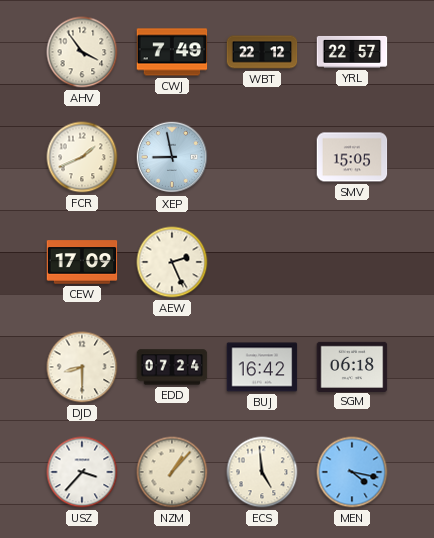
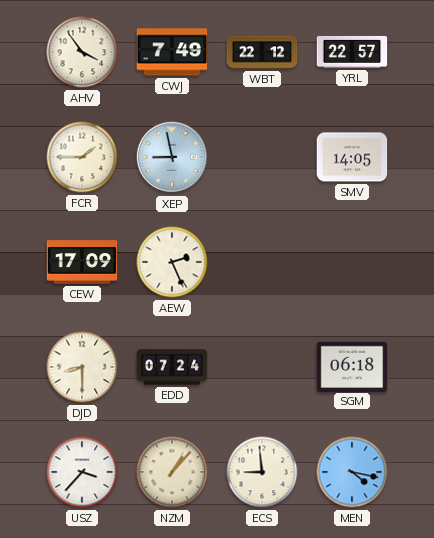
FCR: 1:41 -> 1:45 (82, 157)
SMV: 15:05 -> 14:05 (352, 157)
BUJ: 16:42 -> none (262, 367)
ECS: 4:59 -> 8:59 (262, 472)
